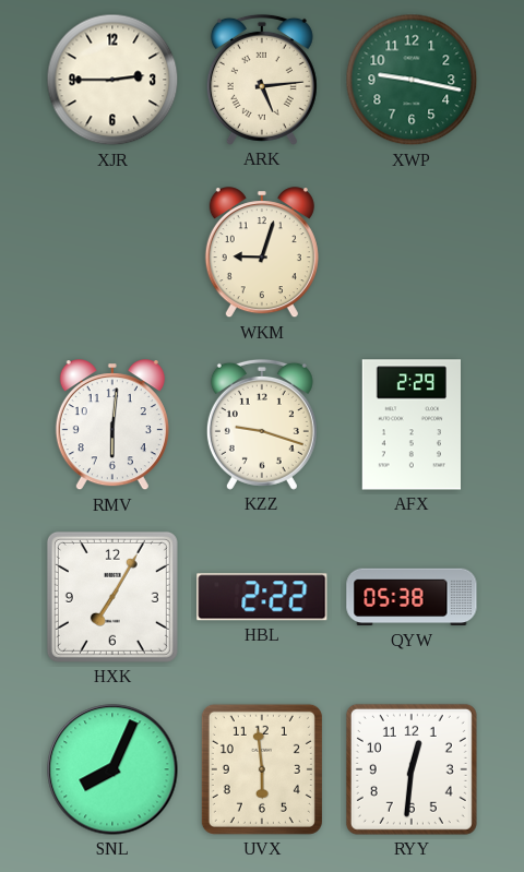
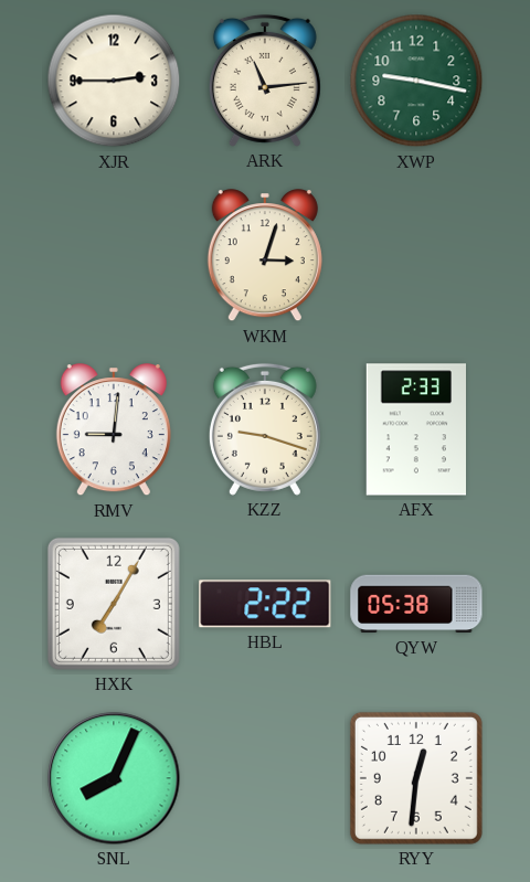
ARK: 5:14 -> 11:14 (265, 81)
WKM: 9:03 -> 3:03 (265, 256)
RMV: 6:01 -> 9:01 (114, 431)
AFX: 2:29 -> 2:33 (415, 429)
UVX: 5:59 -> none (262, 769)
